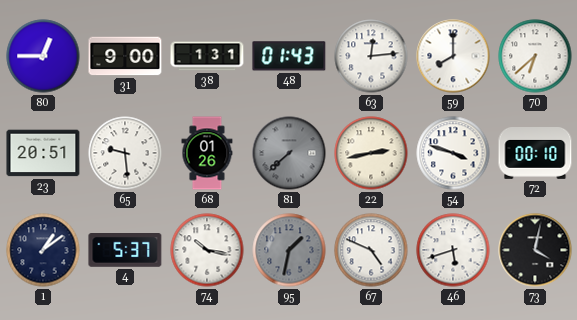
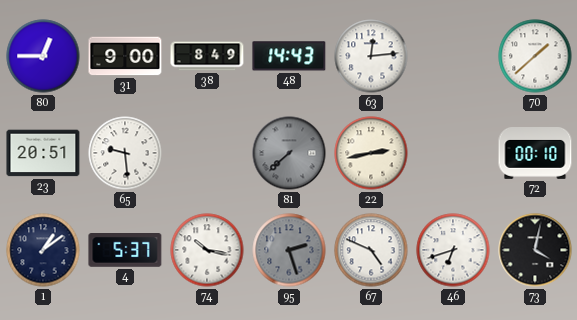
38: 1:31 -> 8:49 (207, 56)
48: 01:43 -> 14:43 (289, 56)
59: 8:00 -> none (453, 56)
70: 6:38 -> 1:38 (535, 56)
68: 01:26 -> none (207, 153)
54: 3:48 -> none (453, 153)
95: 1:32 -> 2:27 (289, 250)
46: 5:42 -> 6:42 (453, 250)
